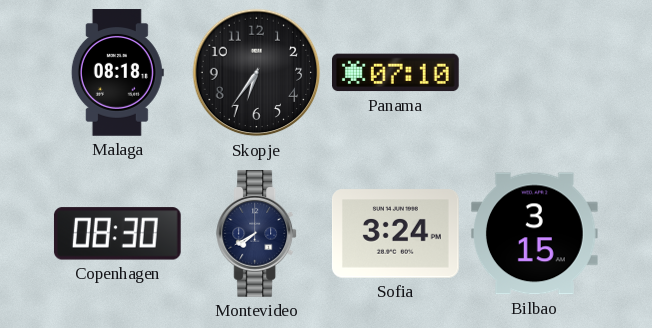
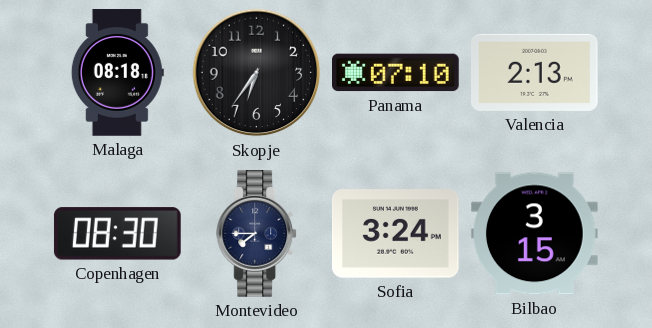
Valencia: none -> 2:13 (535, 72)
Montevideo: 7:40 -> 7:45 (257, 234)
